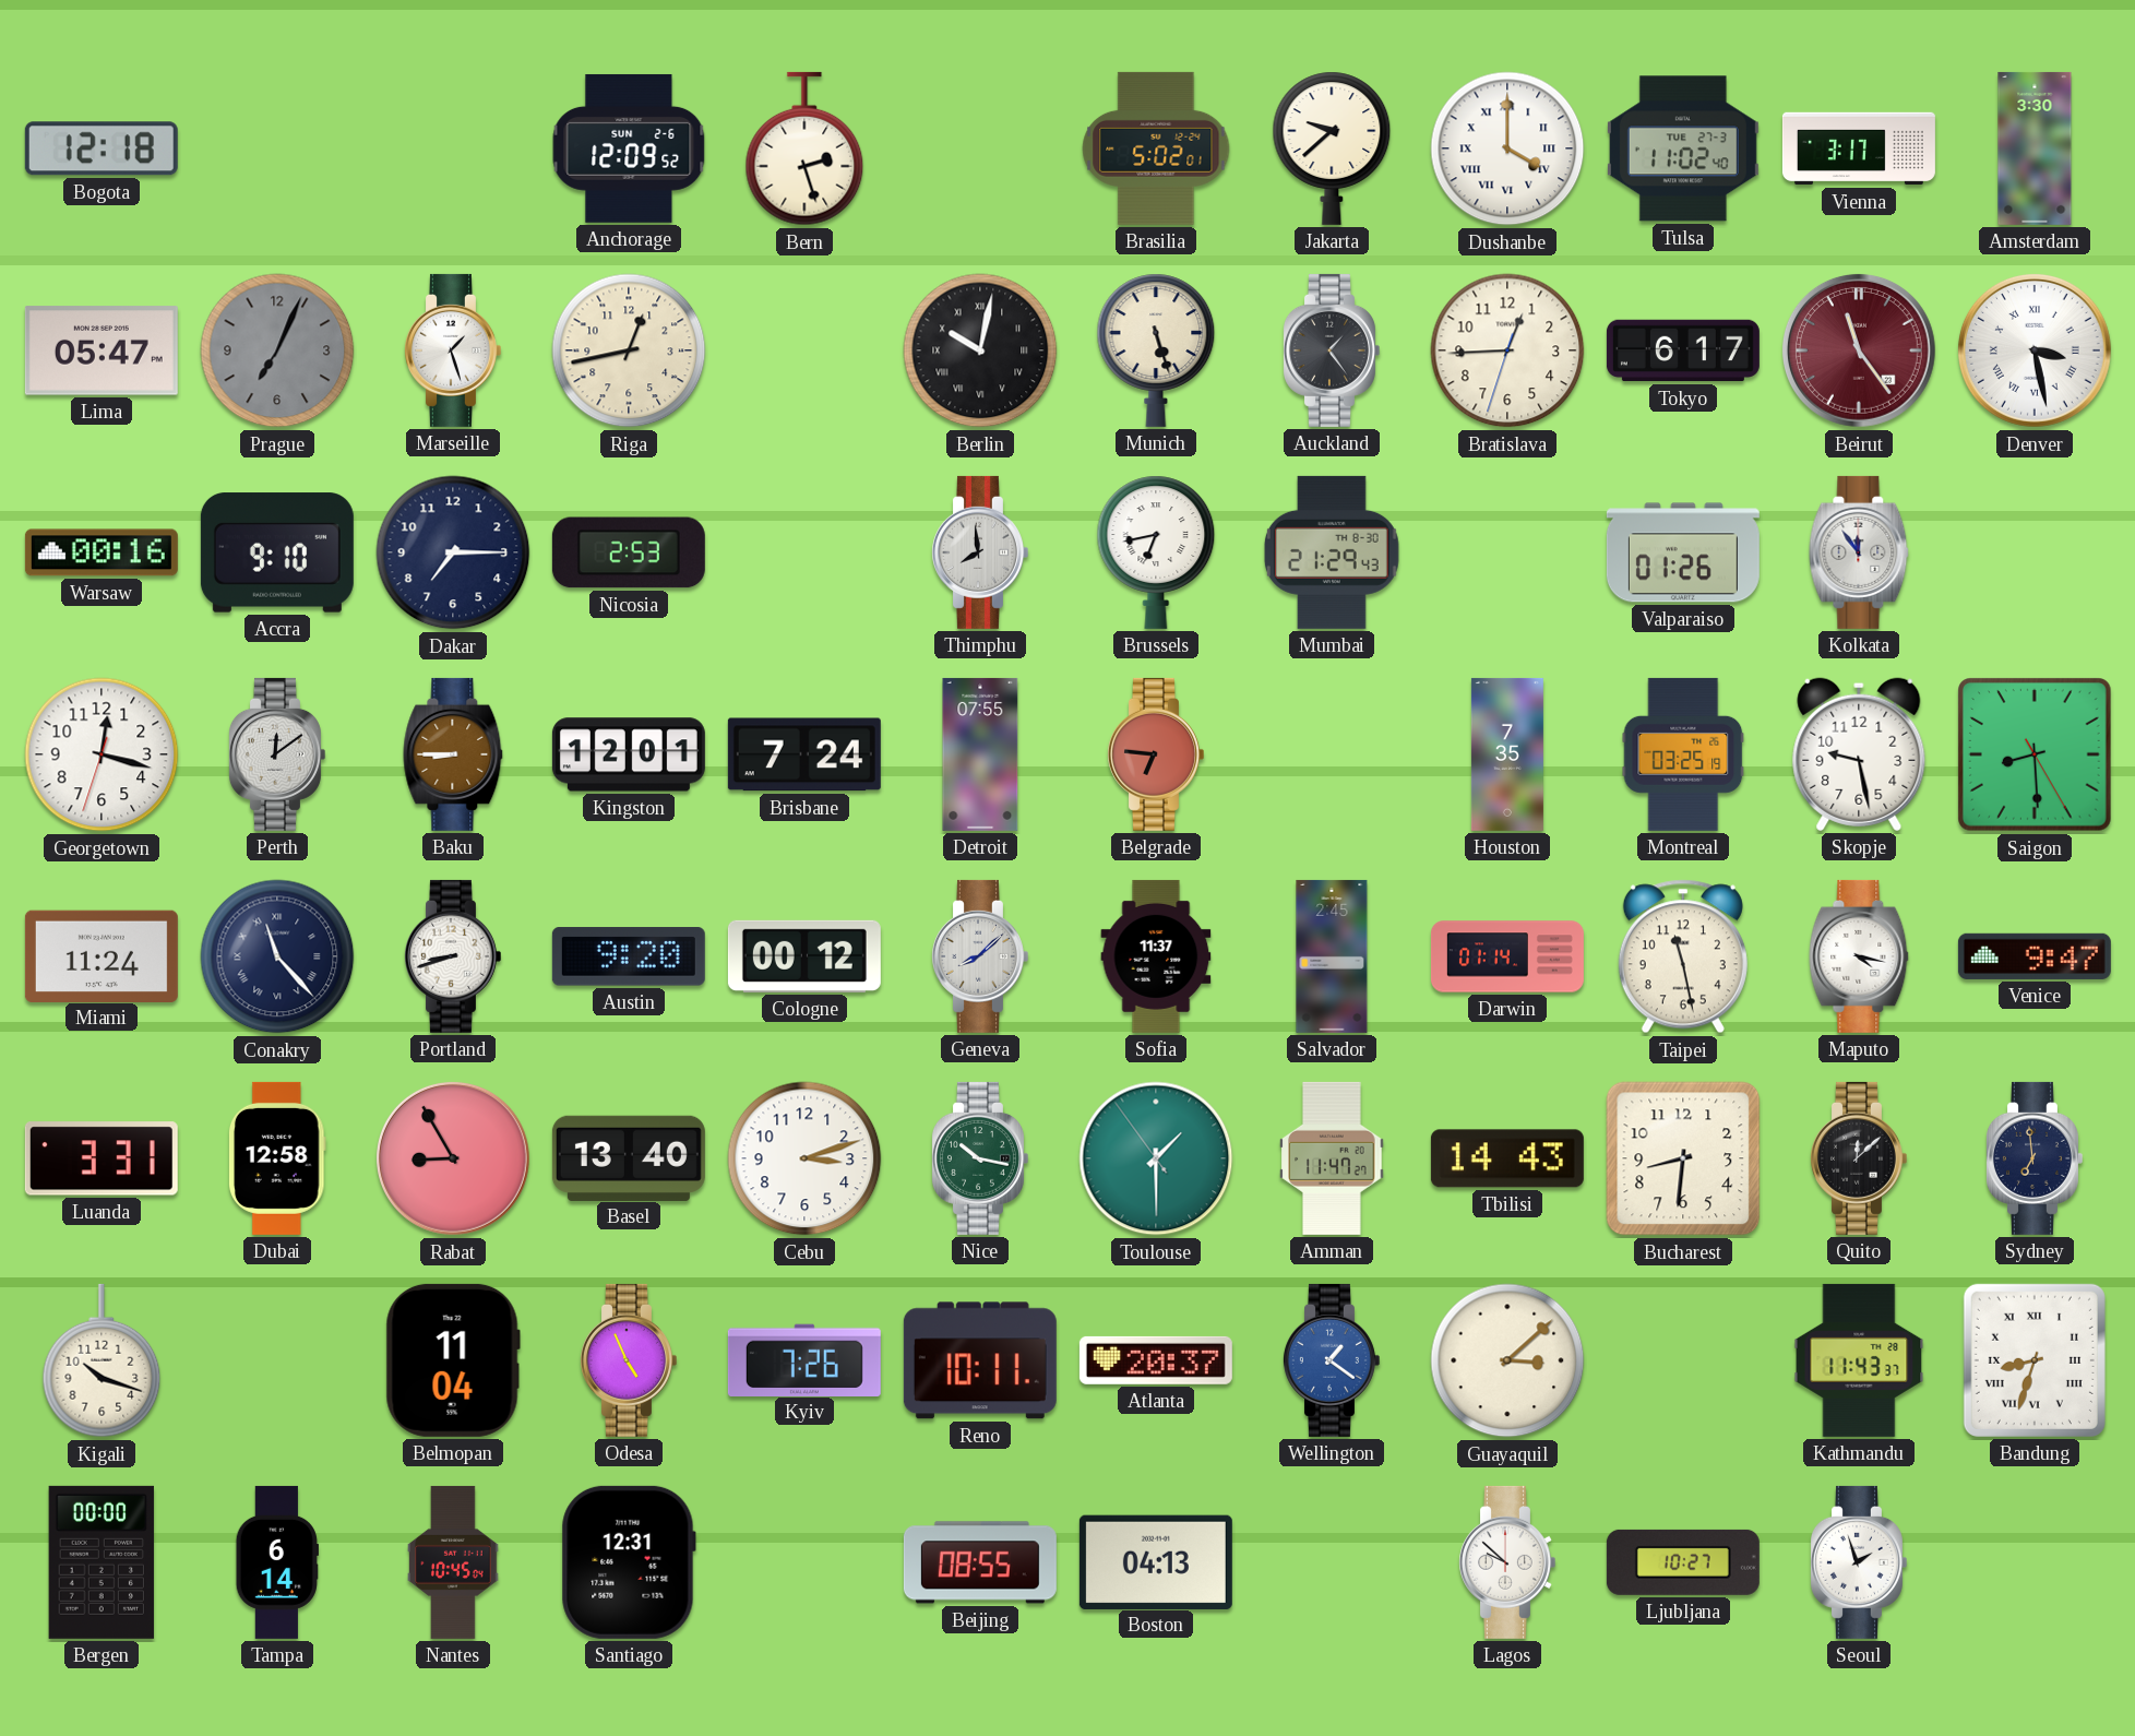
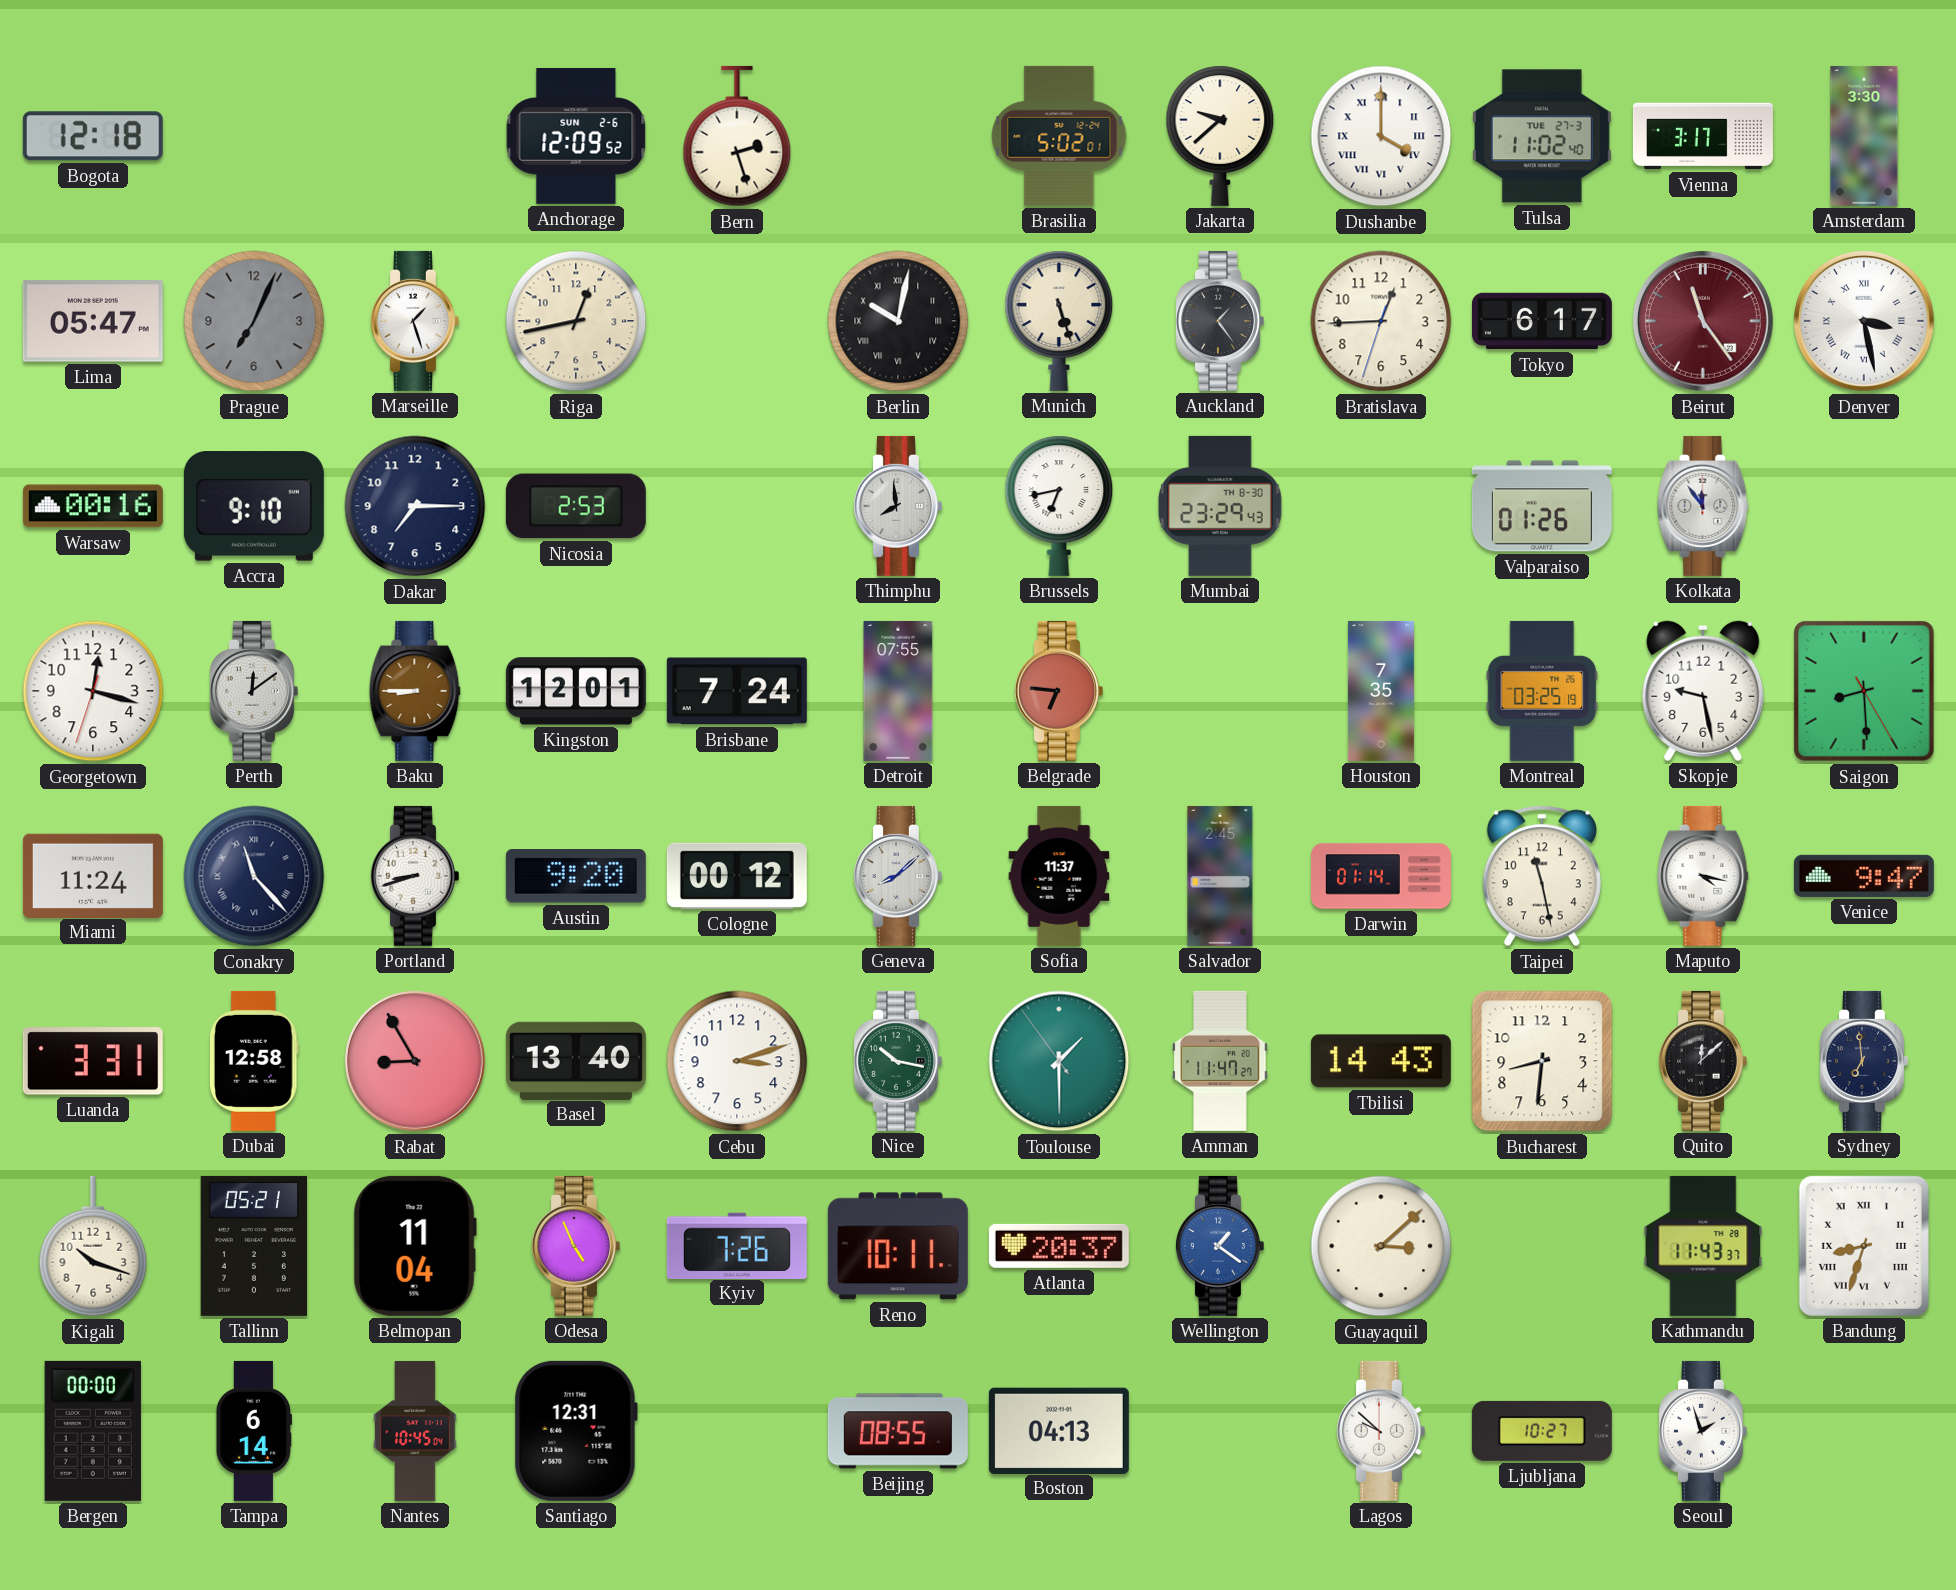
Mumbai: 21:29 -> 23:29 (1220, 506)
Tallinn: none -> 05:21 (254, 1246)
